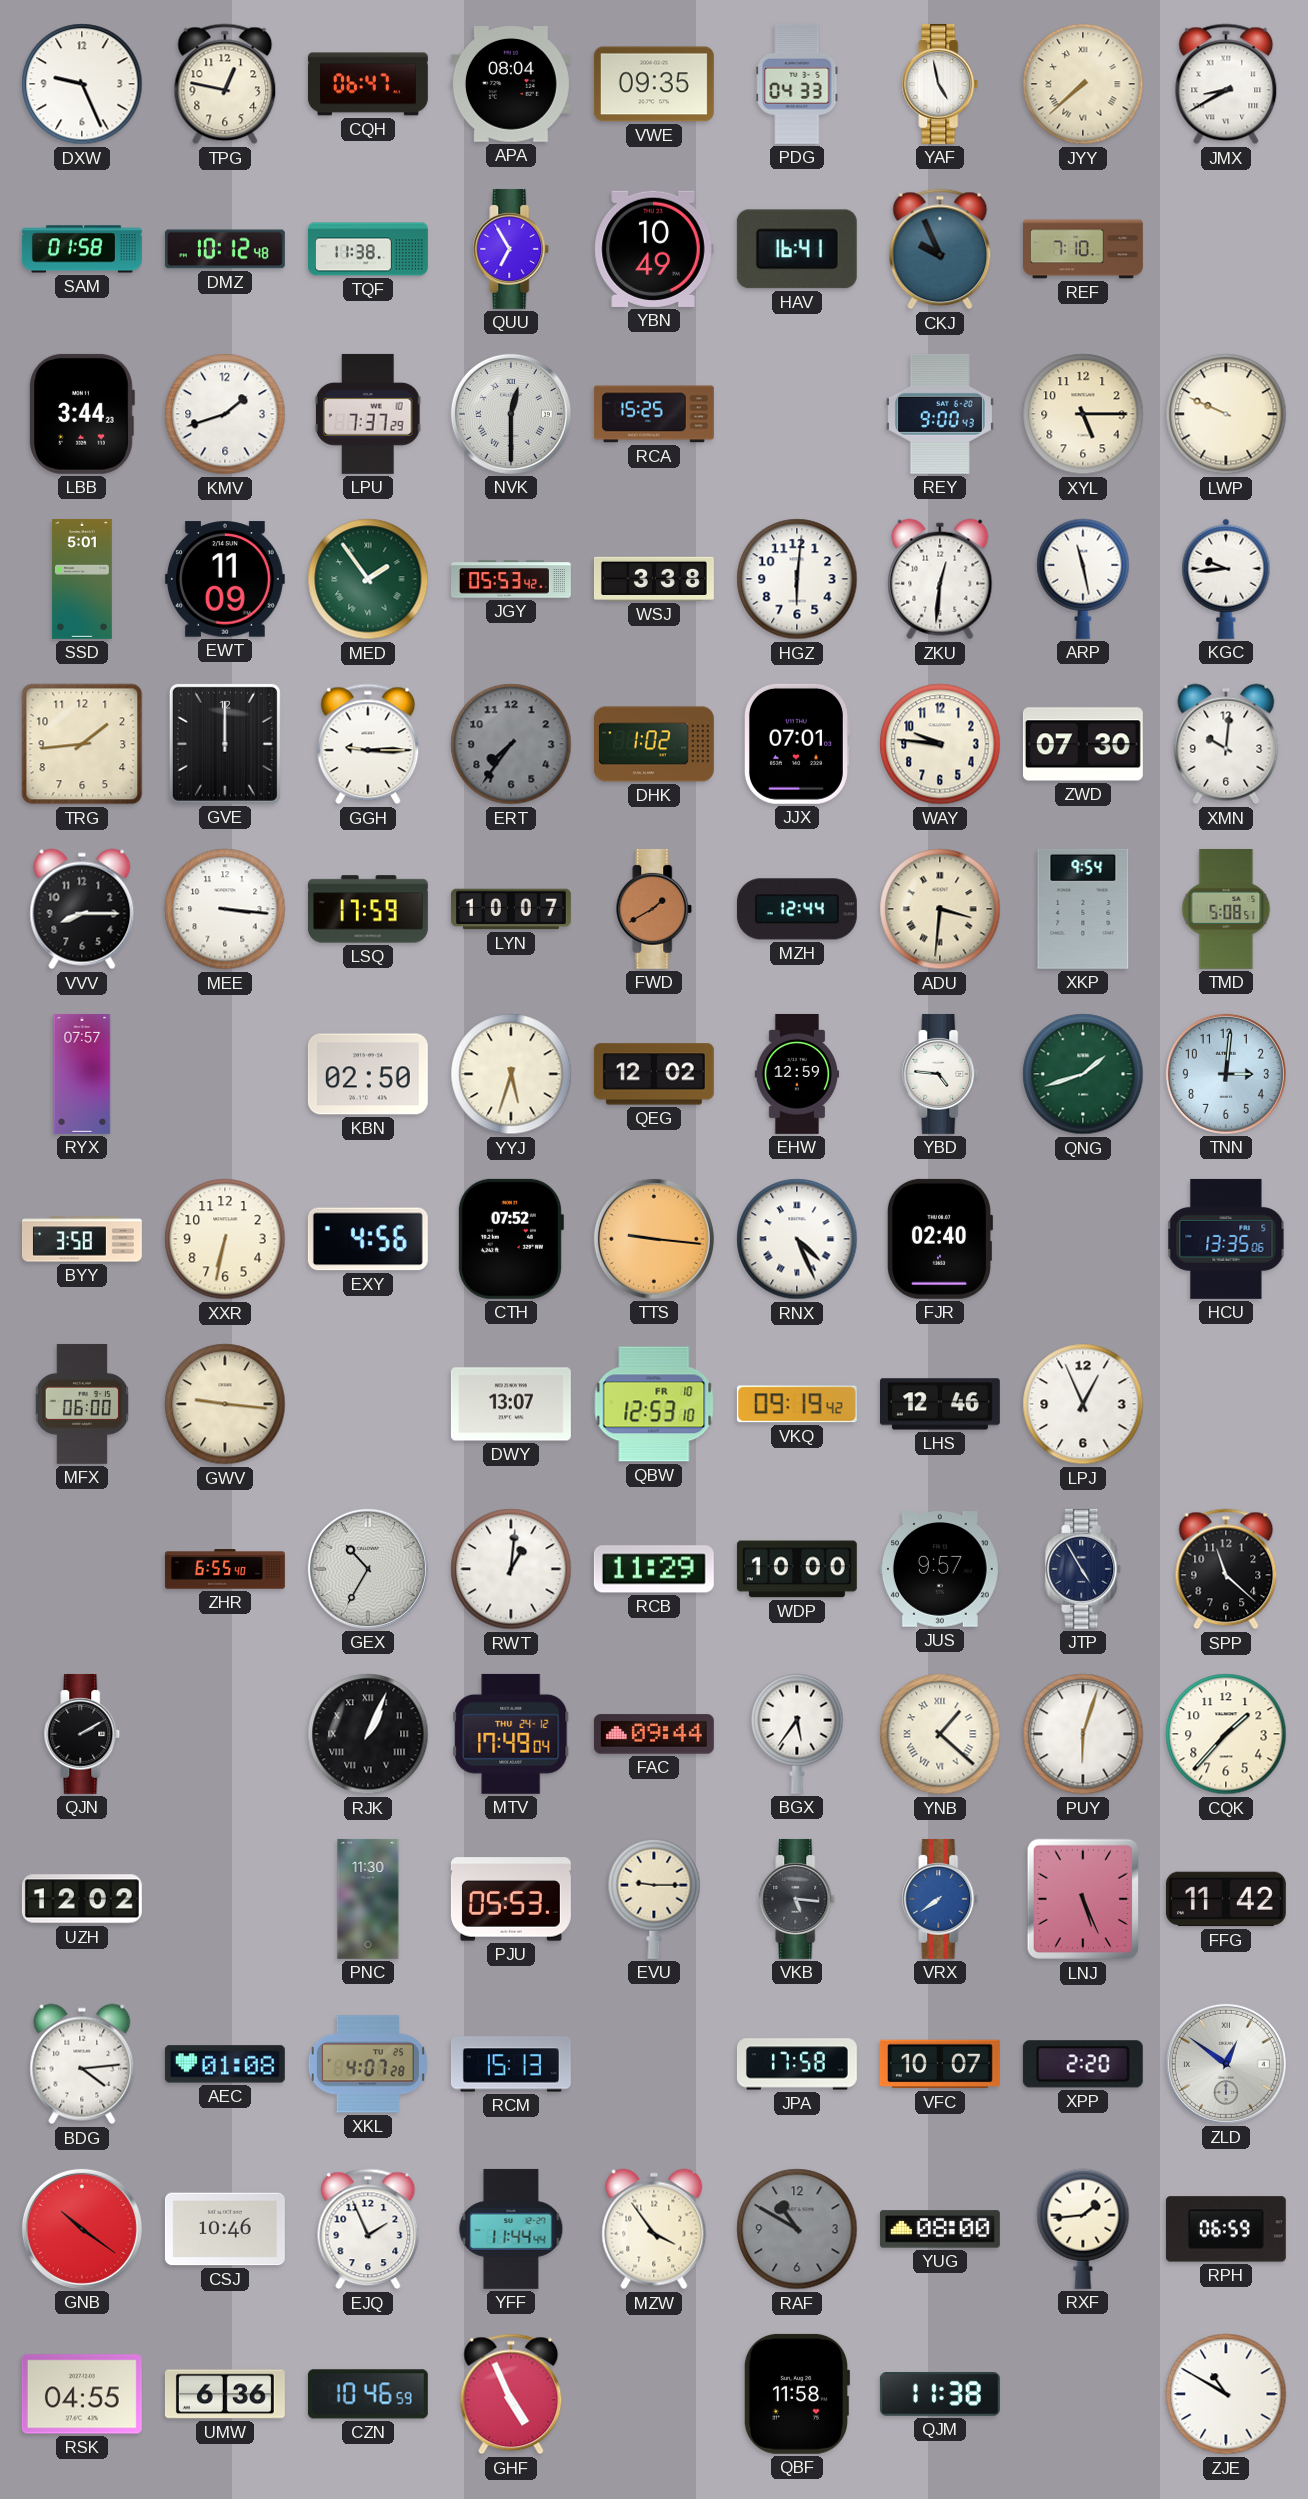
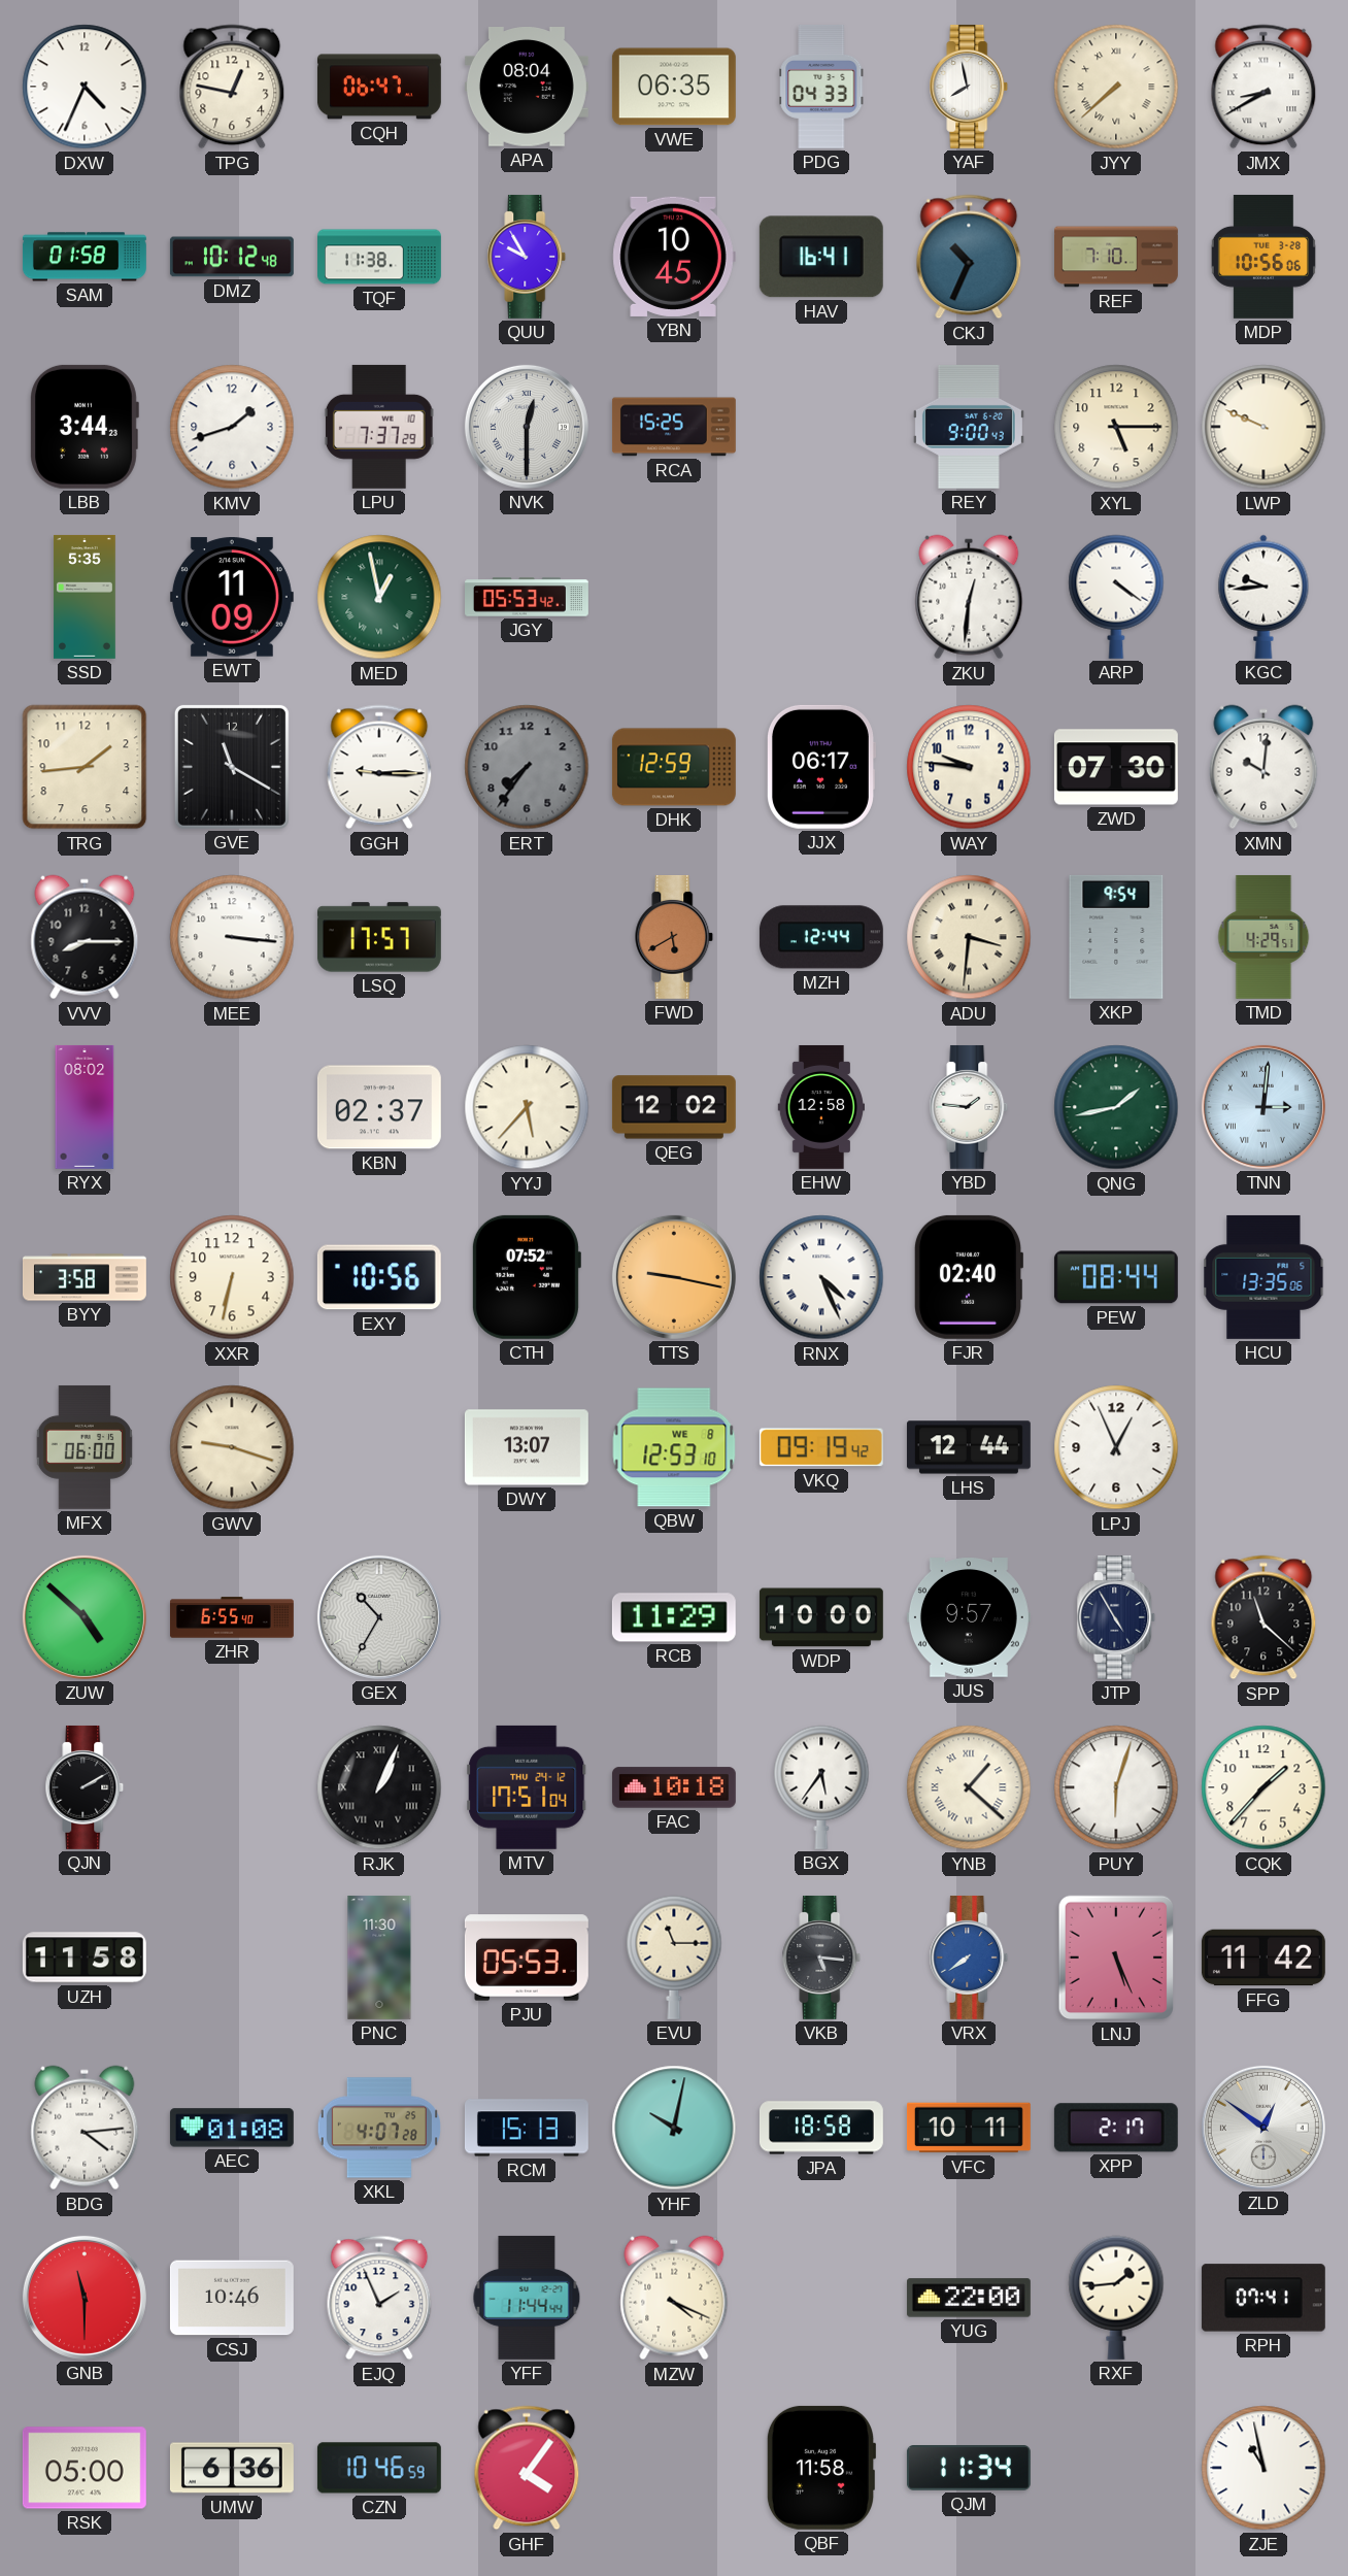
DXW: 9:26 -> 4:34 (85, 87)
VWE: 09:35 -> 06:35 (674, 87)
YAF: 4:58 -> 7:58 (969, 87)
QUU: 6:55 -> 9:55 (527, 257)
YBN: 10:49 -> 10:45 (674, 257)
CKJ: 9:56 -> 10:34 (969, 257)
MDP: none -> 10:56 (1263, 257)
SSD: 5:01 -> 5:35 (86, 597)
MED: 1:54 -> 12:58 (379, 597)
WSJ: 3:38 -> none (654, 579)
HGZ: 6:01 -> none (797, 579)
ARP: 11:28 -> 4:21 (1116, 597)
GVE: 12:00 -> 11:20 (232, 767)
DHK: 1:02 -> 12:59 (674, 767)
JJX: 07:01 -> 06:17 (820, 767)
LSQ: 17:59 -> 17:57 (379, 937)
LYN: 10:07 -> none (511, 909)
FWD: 1:40 -> 5:40 (674, 937)
TMD: 5:08 -> 4:29 (1263, 937)
RYX: 07:57 -> 08:02 (85, 1107)
KBN: 02:50 -> 02:37 (379, 1107)
YYJ: 5:33 -> 5:37 (527, 1107)
EHW: 12:59 -> 12:58 (820, 1107)
YBD: 4:46 -> 1:46 (969, 1107)
QNG: 1:42 -> 1:43 (1116, 1107)
TNN numerals: Arabic -> Roman (1263, 1107)
EXY: 4:56 -> 10:56 (379, 1277)
TTS: 9:16 -> 9:17 (674, 1277)
PEW: none -> 08:44 (1116, 1277)
GWV: 9:16 -> 9:18 (232, 1447)
QBW date: FR 10 -> WE 8 (674, 1447)
LHS: 12:46 -> 12:44 (969, 1447)
ZUW: none -> 4:52 (85, 1617)
RWT: 1:01 -> none (511, 1569)
MTV: 17:49 -> 17:51 (527, 1787)
FAC: 09:44 -> 10:18 (674, 1787)
UZH: 12:02 -> 11:58 (85, 1958)
EVU: 9:15 -> 11:15 (674, 1958)
YHF: none -> 10:02 (674, 2128)
JPA: 17:58 -> 18:58 (821, 2128)
VFC: 10:07 -> 10:11 (969, 2128)
XPP: 2:20 -> 2:17 (1116, 2128)
GNB: 10:21 -> 11:30 (85, 2298)
MZW: 3:54 -> 4:19 (674, 2298)
RAF: 10:50 -> none (797, 2229)
YUG: 08:00 -> 22:00 (969, 2298)
RPH: 06:59 -> 07:41 (1263, 2298)
RSK: 04:55 -> 05:00 (85, 2468)
GHF: 4:56 -> 4:06 (527, 2468)
QJM: 11:38 -> 11:34 (969, 2469)
ZJE: 10:50 -> 10:58 (1263, 2468)
